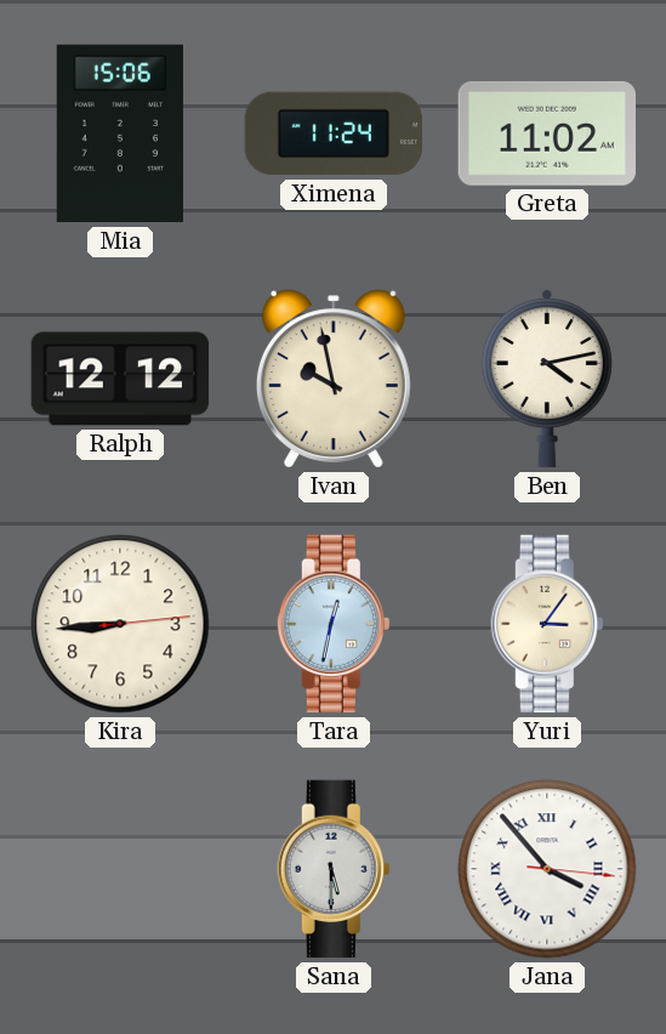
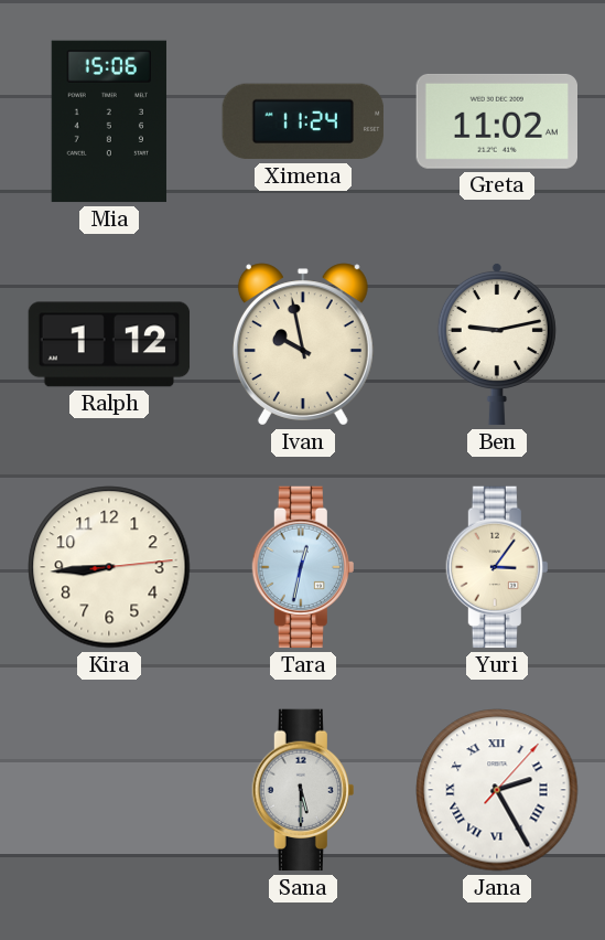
Ralph: 12:12 -> 1:12 (109, 344)
Ben: 4:13 -> 9:13 (497, 344)
Jana: 3:53 -> 2:25 (497, 790)
